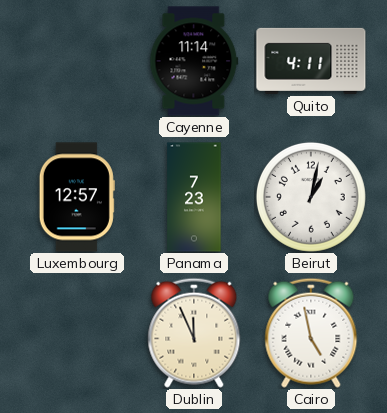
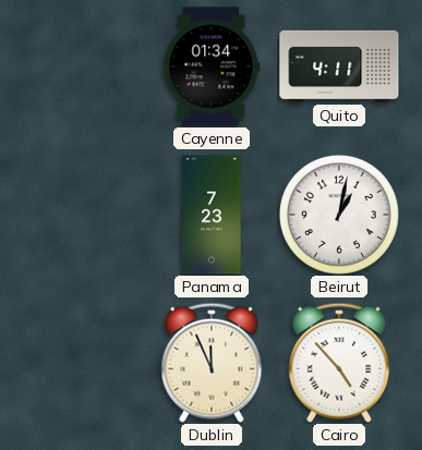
Cayenne: 11:14 -> 01:34 (212, 66)
Luxembourg: 12:57 -> none (77, 197)
Cairo: 4:58 -> 4:53 (339, 363)
